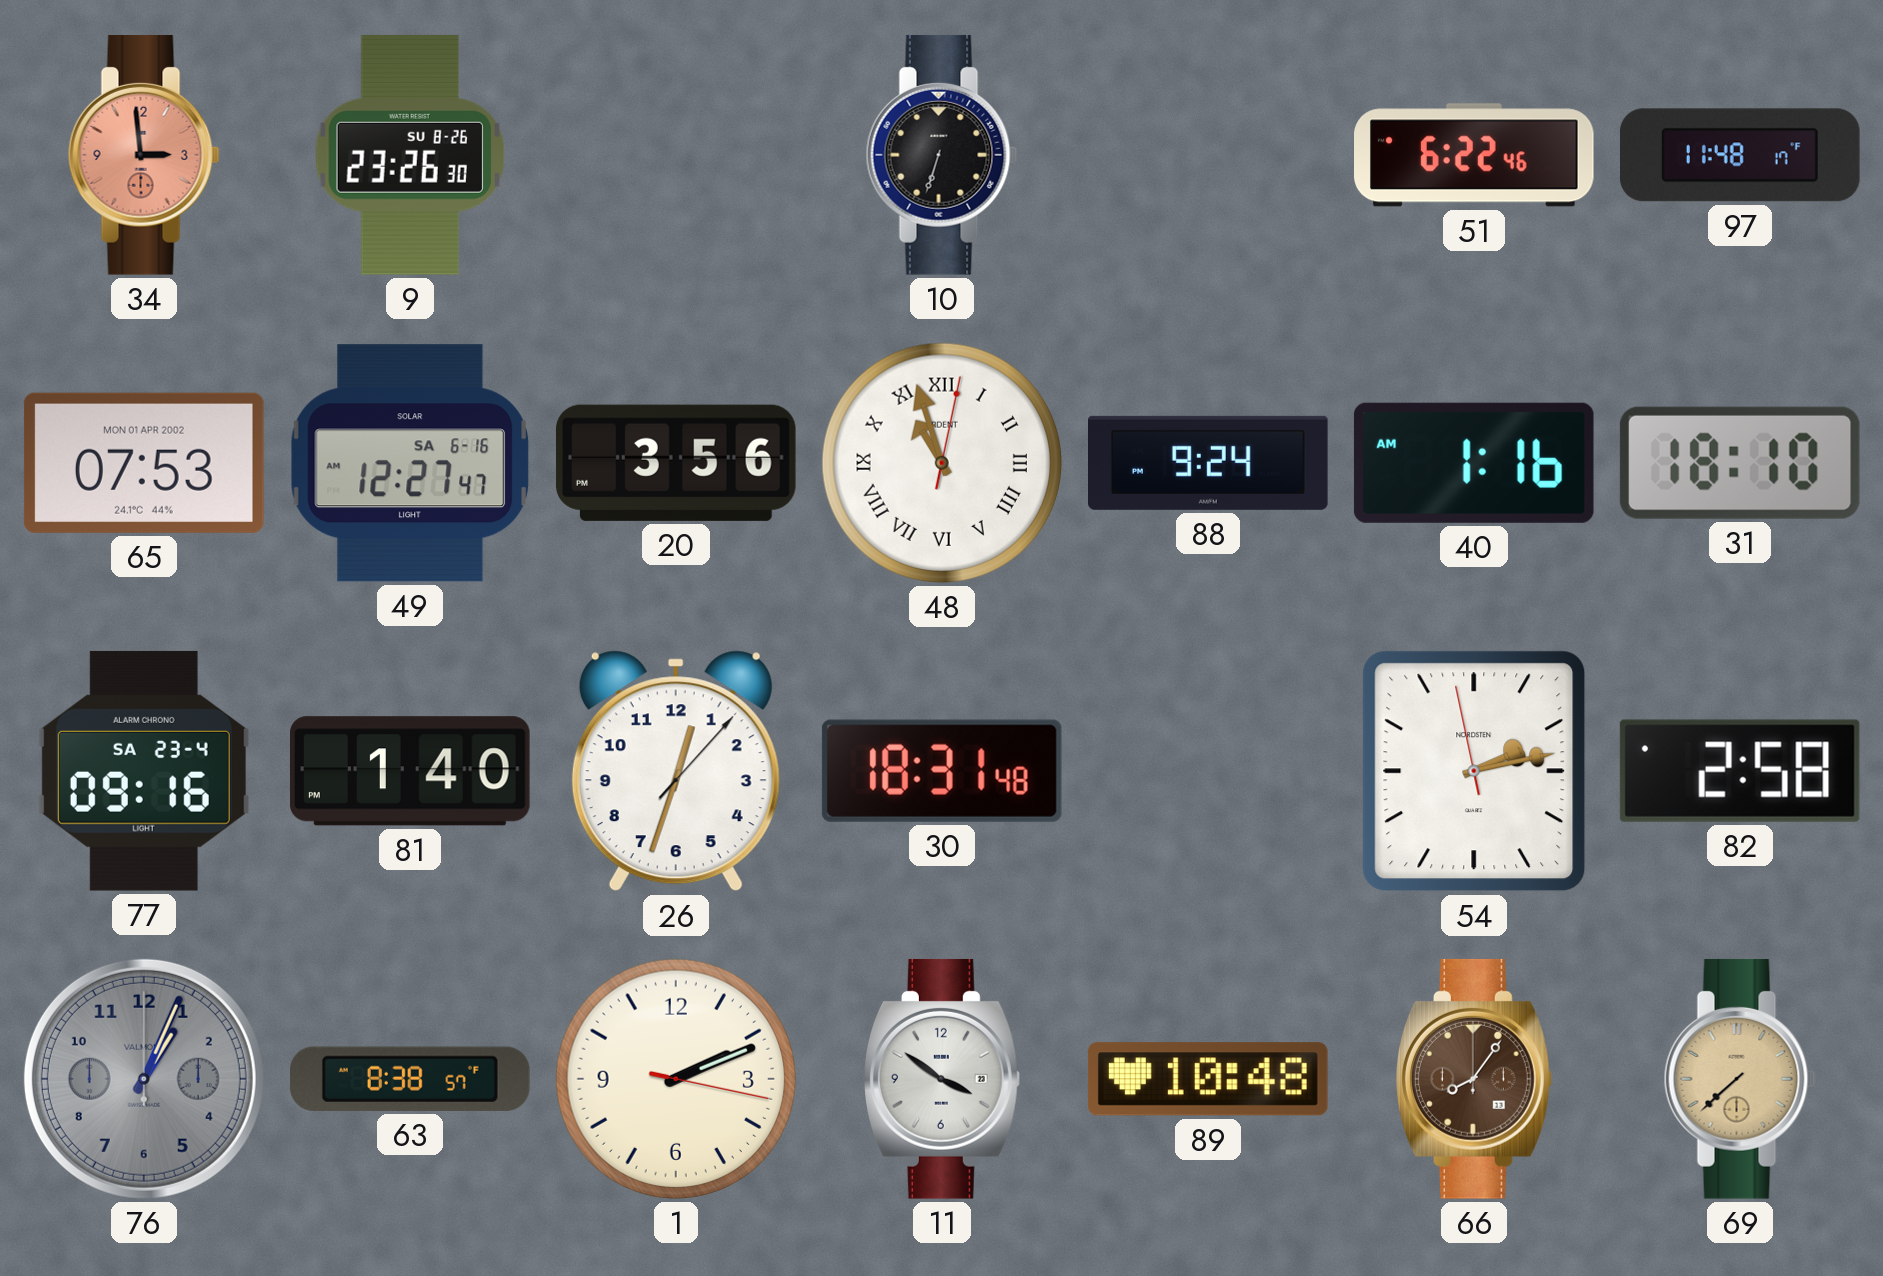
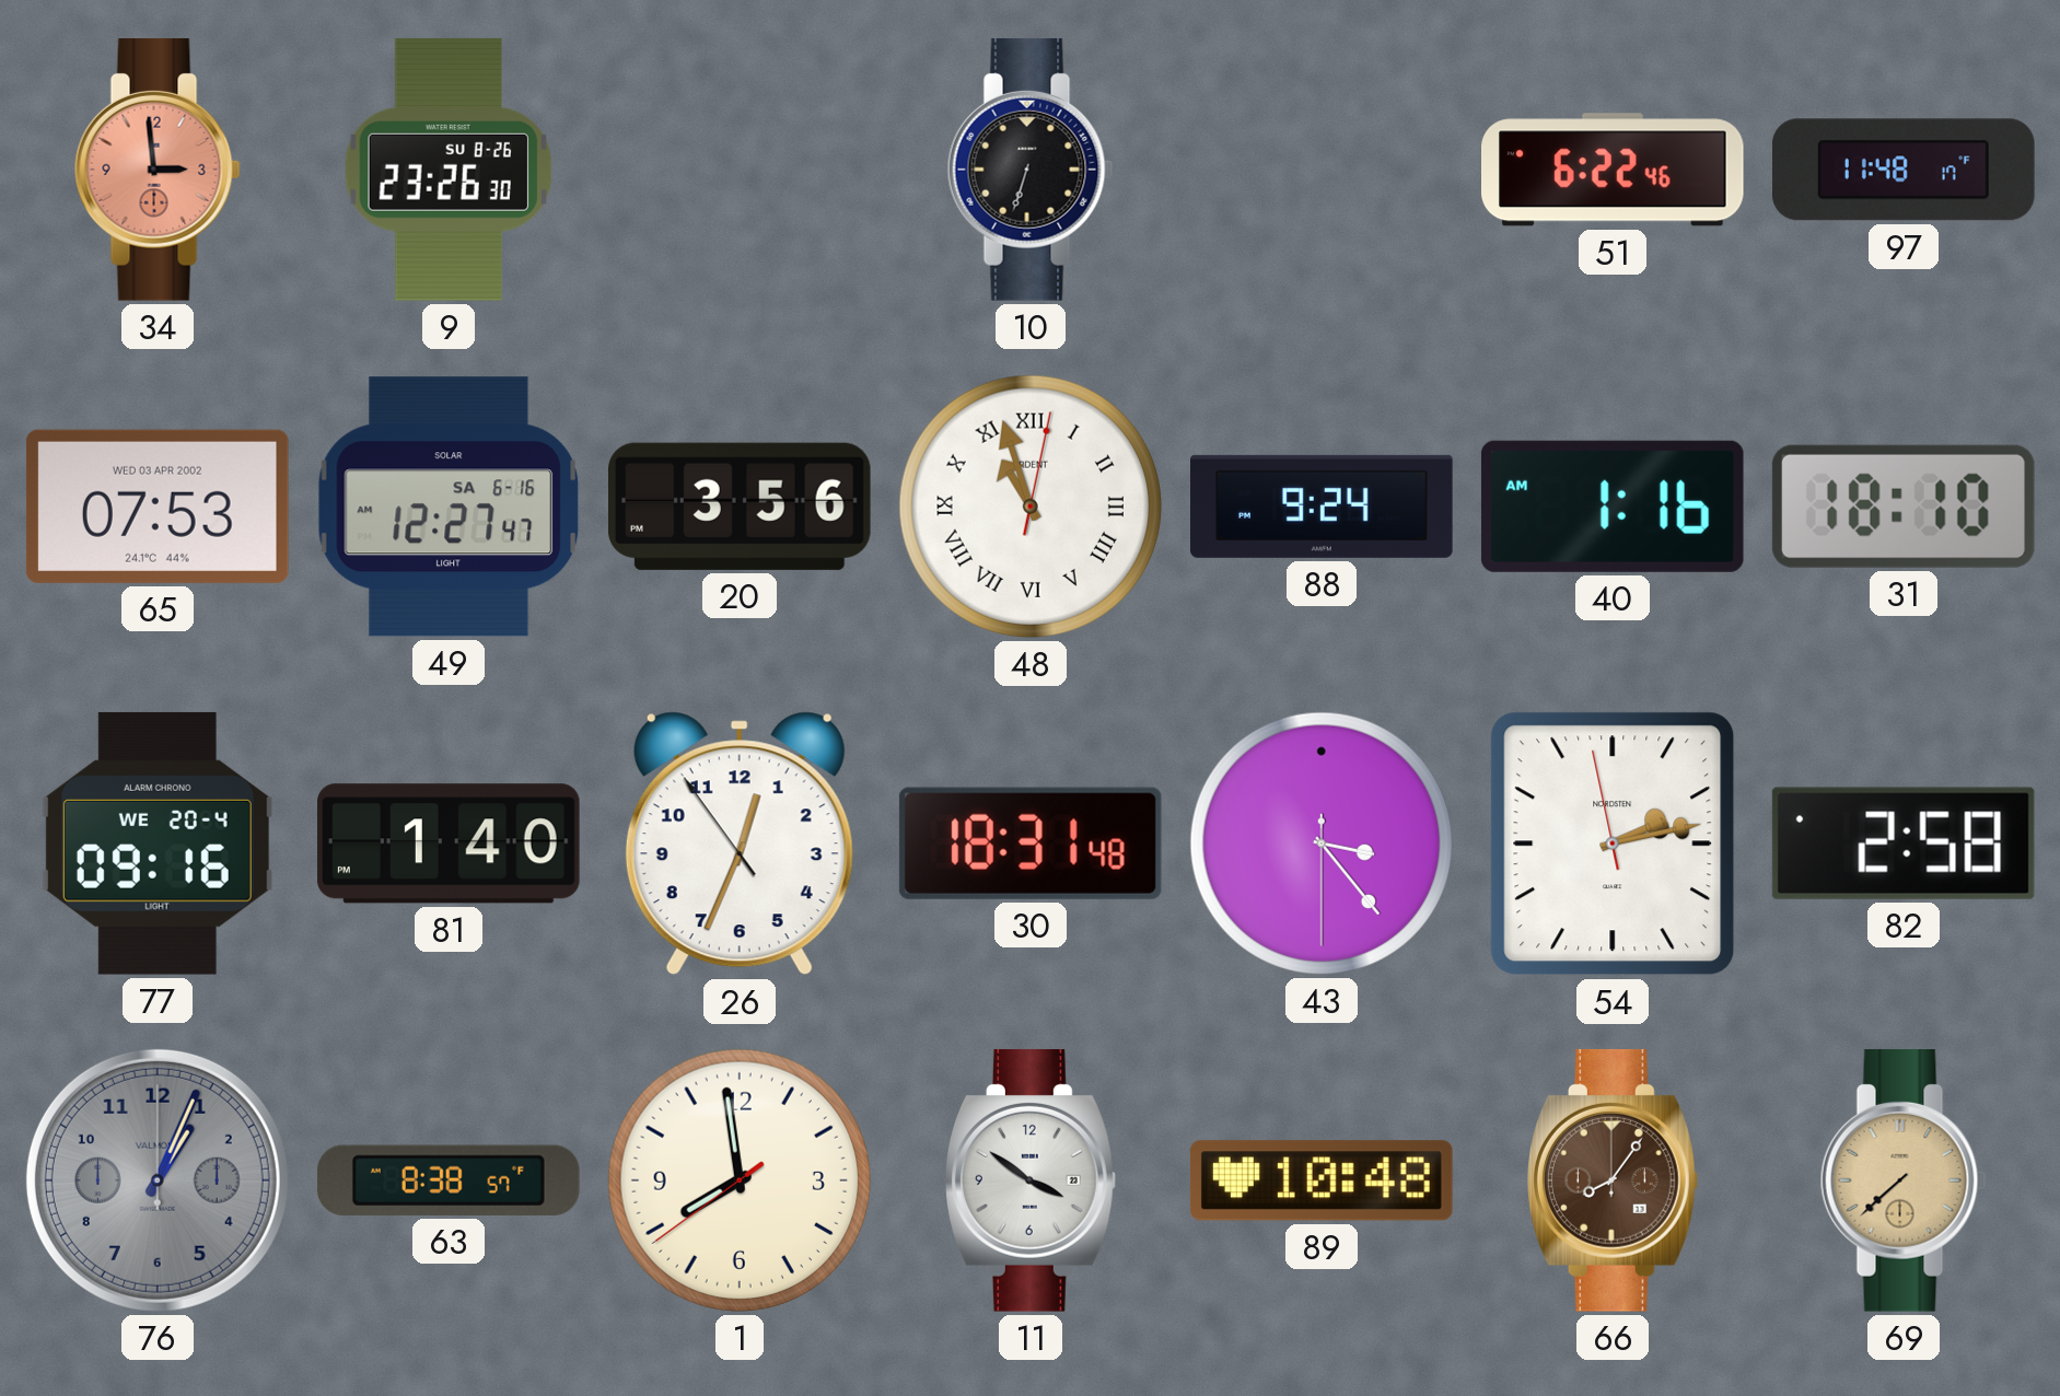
65 date: MON 01 APR 2002 -> WED 03 APR 2002 (158, 507)
77 date: SA 23-4 -> WE 20-4 (158, 844)
26: 12:33:07 -> 12:33:54 (740, 844)
43: none -> 3:23 (1322, 844)
1: 2:11 -> 7:58 (740, 1180)
